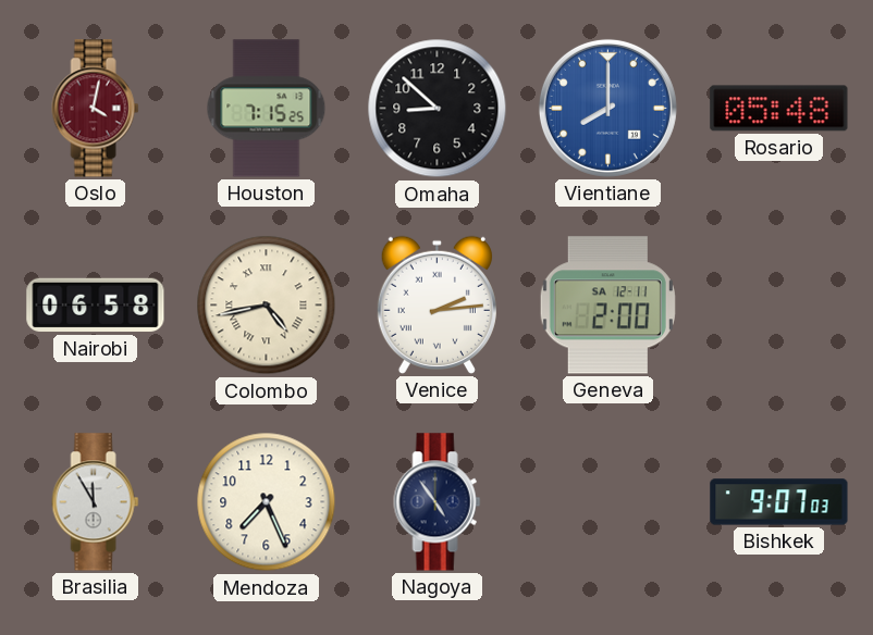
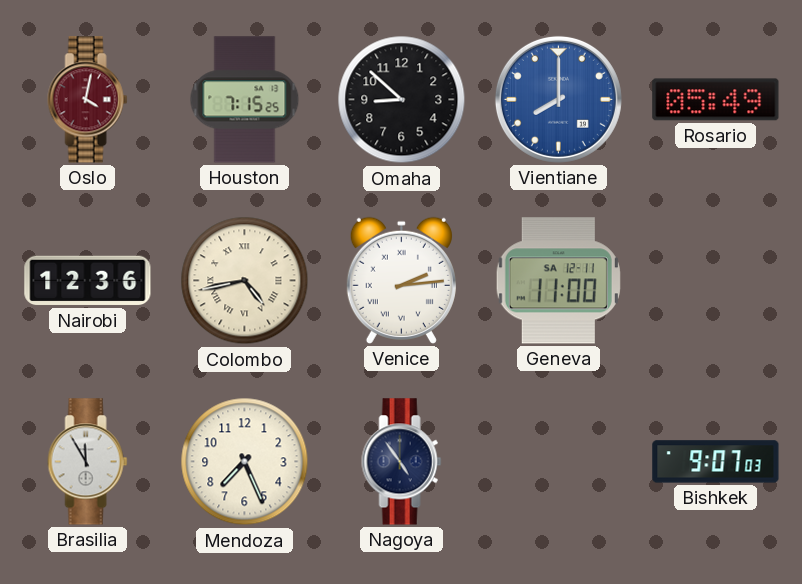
Rosario: 05:48 -> 05:49 (716, 100)
Nairobi: 06:58 -> 12:36 (88, 281)
Geneva: 2:00 -> 11:00 (558, 281)
